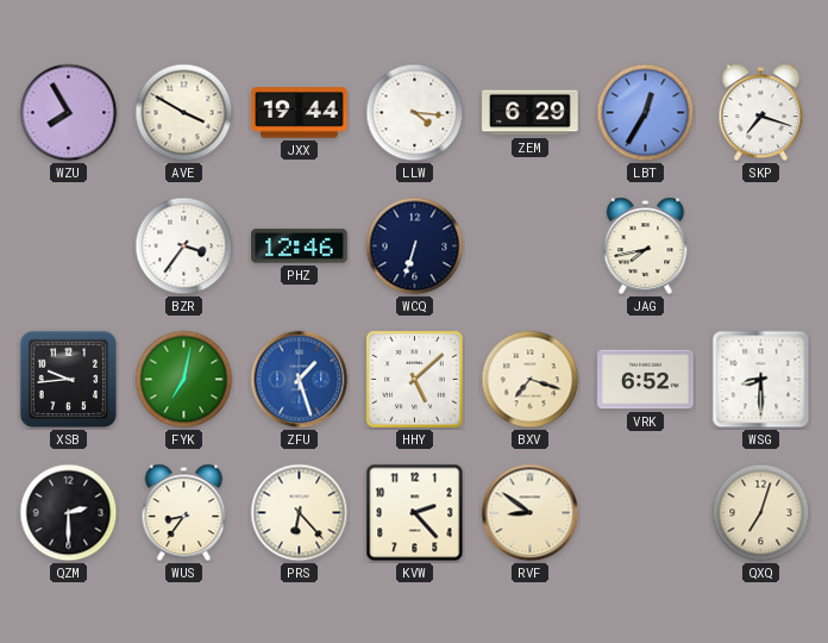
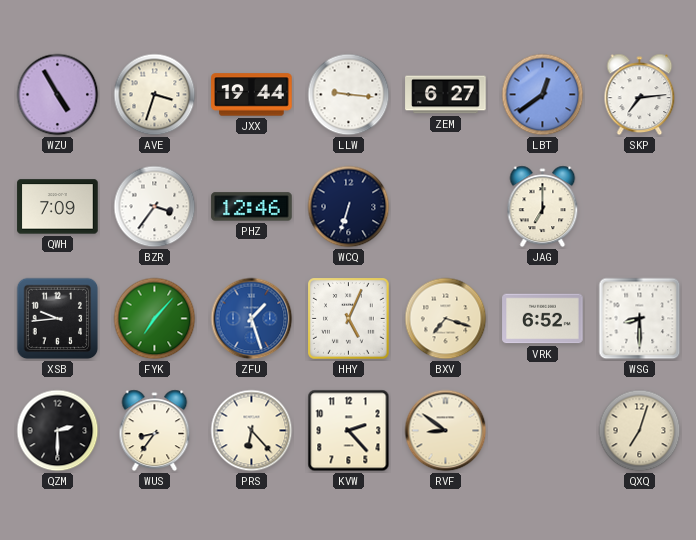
WZU: 7:55 -> 4:55 (58, 95)
AVE: 3:50 -> 3:33 (155, 95)
LLW: 4:16 -> 9:16 (349, 95)
ZEM: 6:29 -> 6:27 (446, 95)
LBT: 12:35 -> 12:39 (543, 95)
SKP: 7:18 -> 7:14 (640, 95)
QWH: none -> 7:09 (58, 207)
JAG: 7:43 -> 7:00 (543, 207)
FYK: 7:02 -> 7:07 (155, 319)
HHY: 5:08 -> 5:04 (349, 319)
